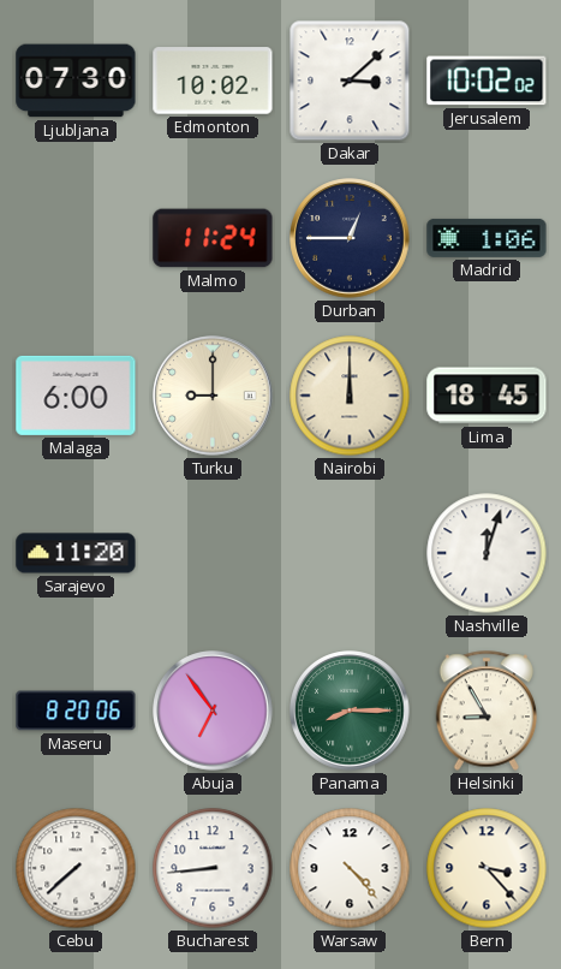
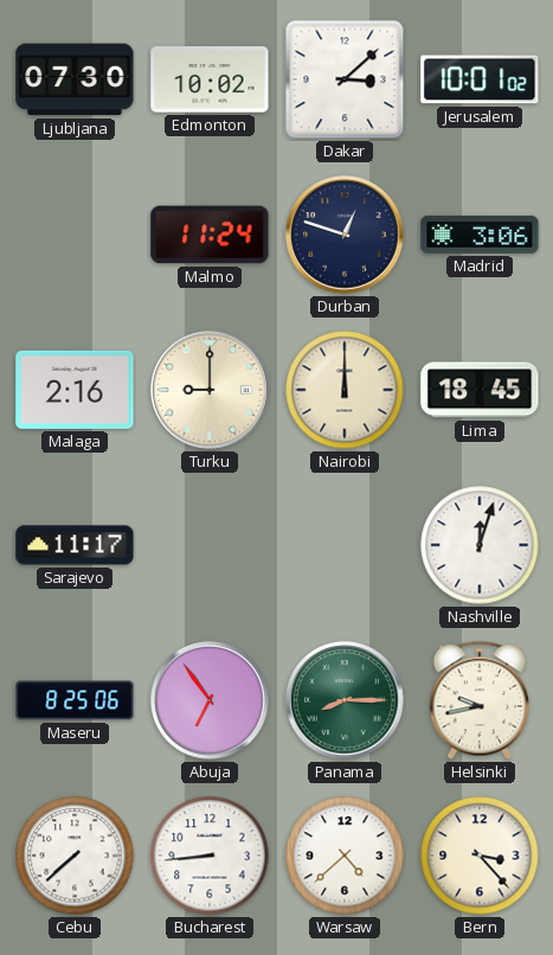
Jerusalem: 10:02 -> 10:01 (480, 79)
Durban: 12:45 -> 12:48 (345, 235)
Madrid: 1:06 -> 3:06 (480, 235)
Malaga: 6:00 -> 2:16 (75, 390)
Sarajevo: 11:20 -> 11:17 (75, 545)
Maseru: 8:20 -> 8:25 (75, 700)
Helsinki: 8:55 -> 9:43 (480, 700)
Warsaw: 4:23 -> 4:38 (345, 855)
